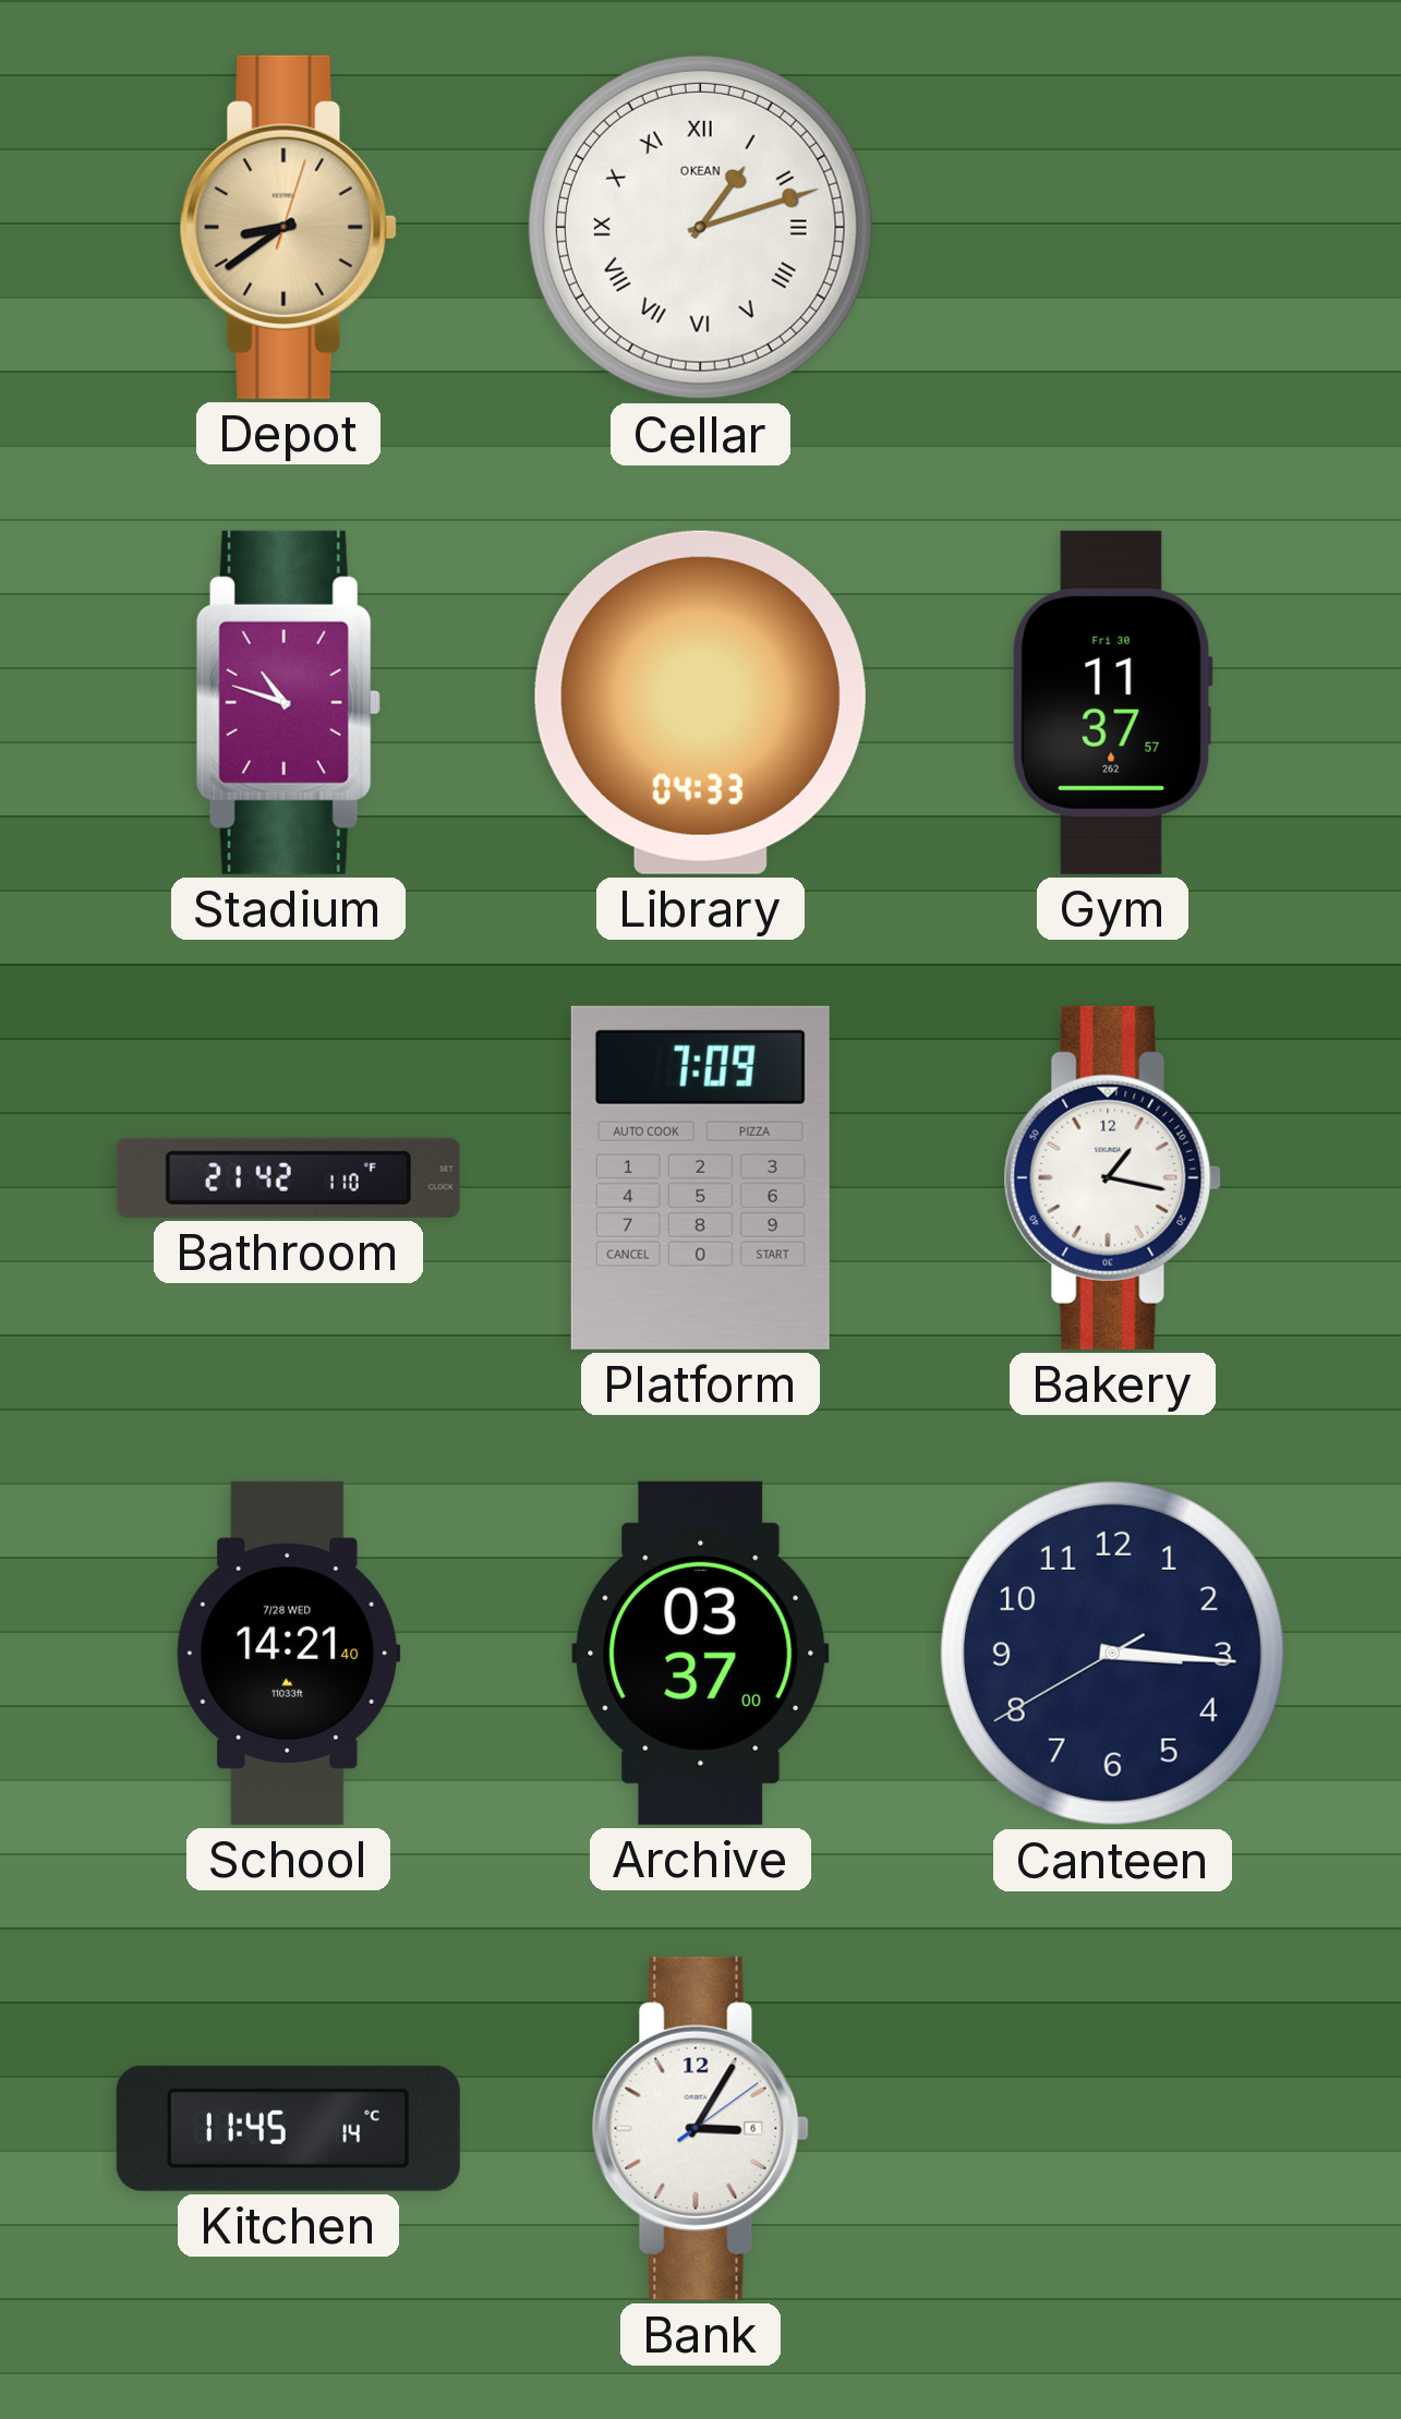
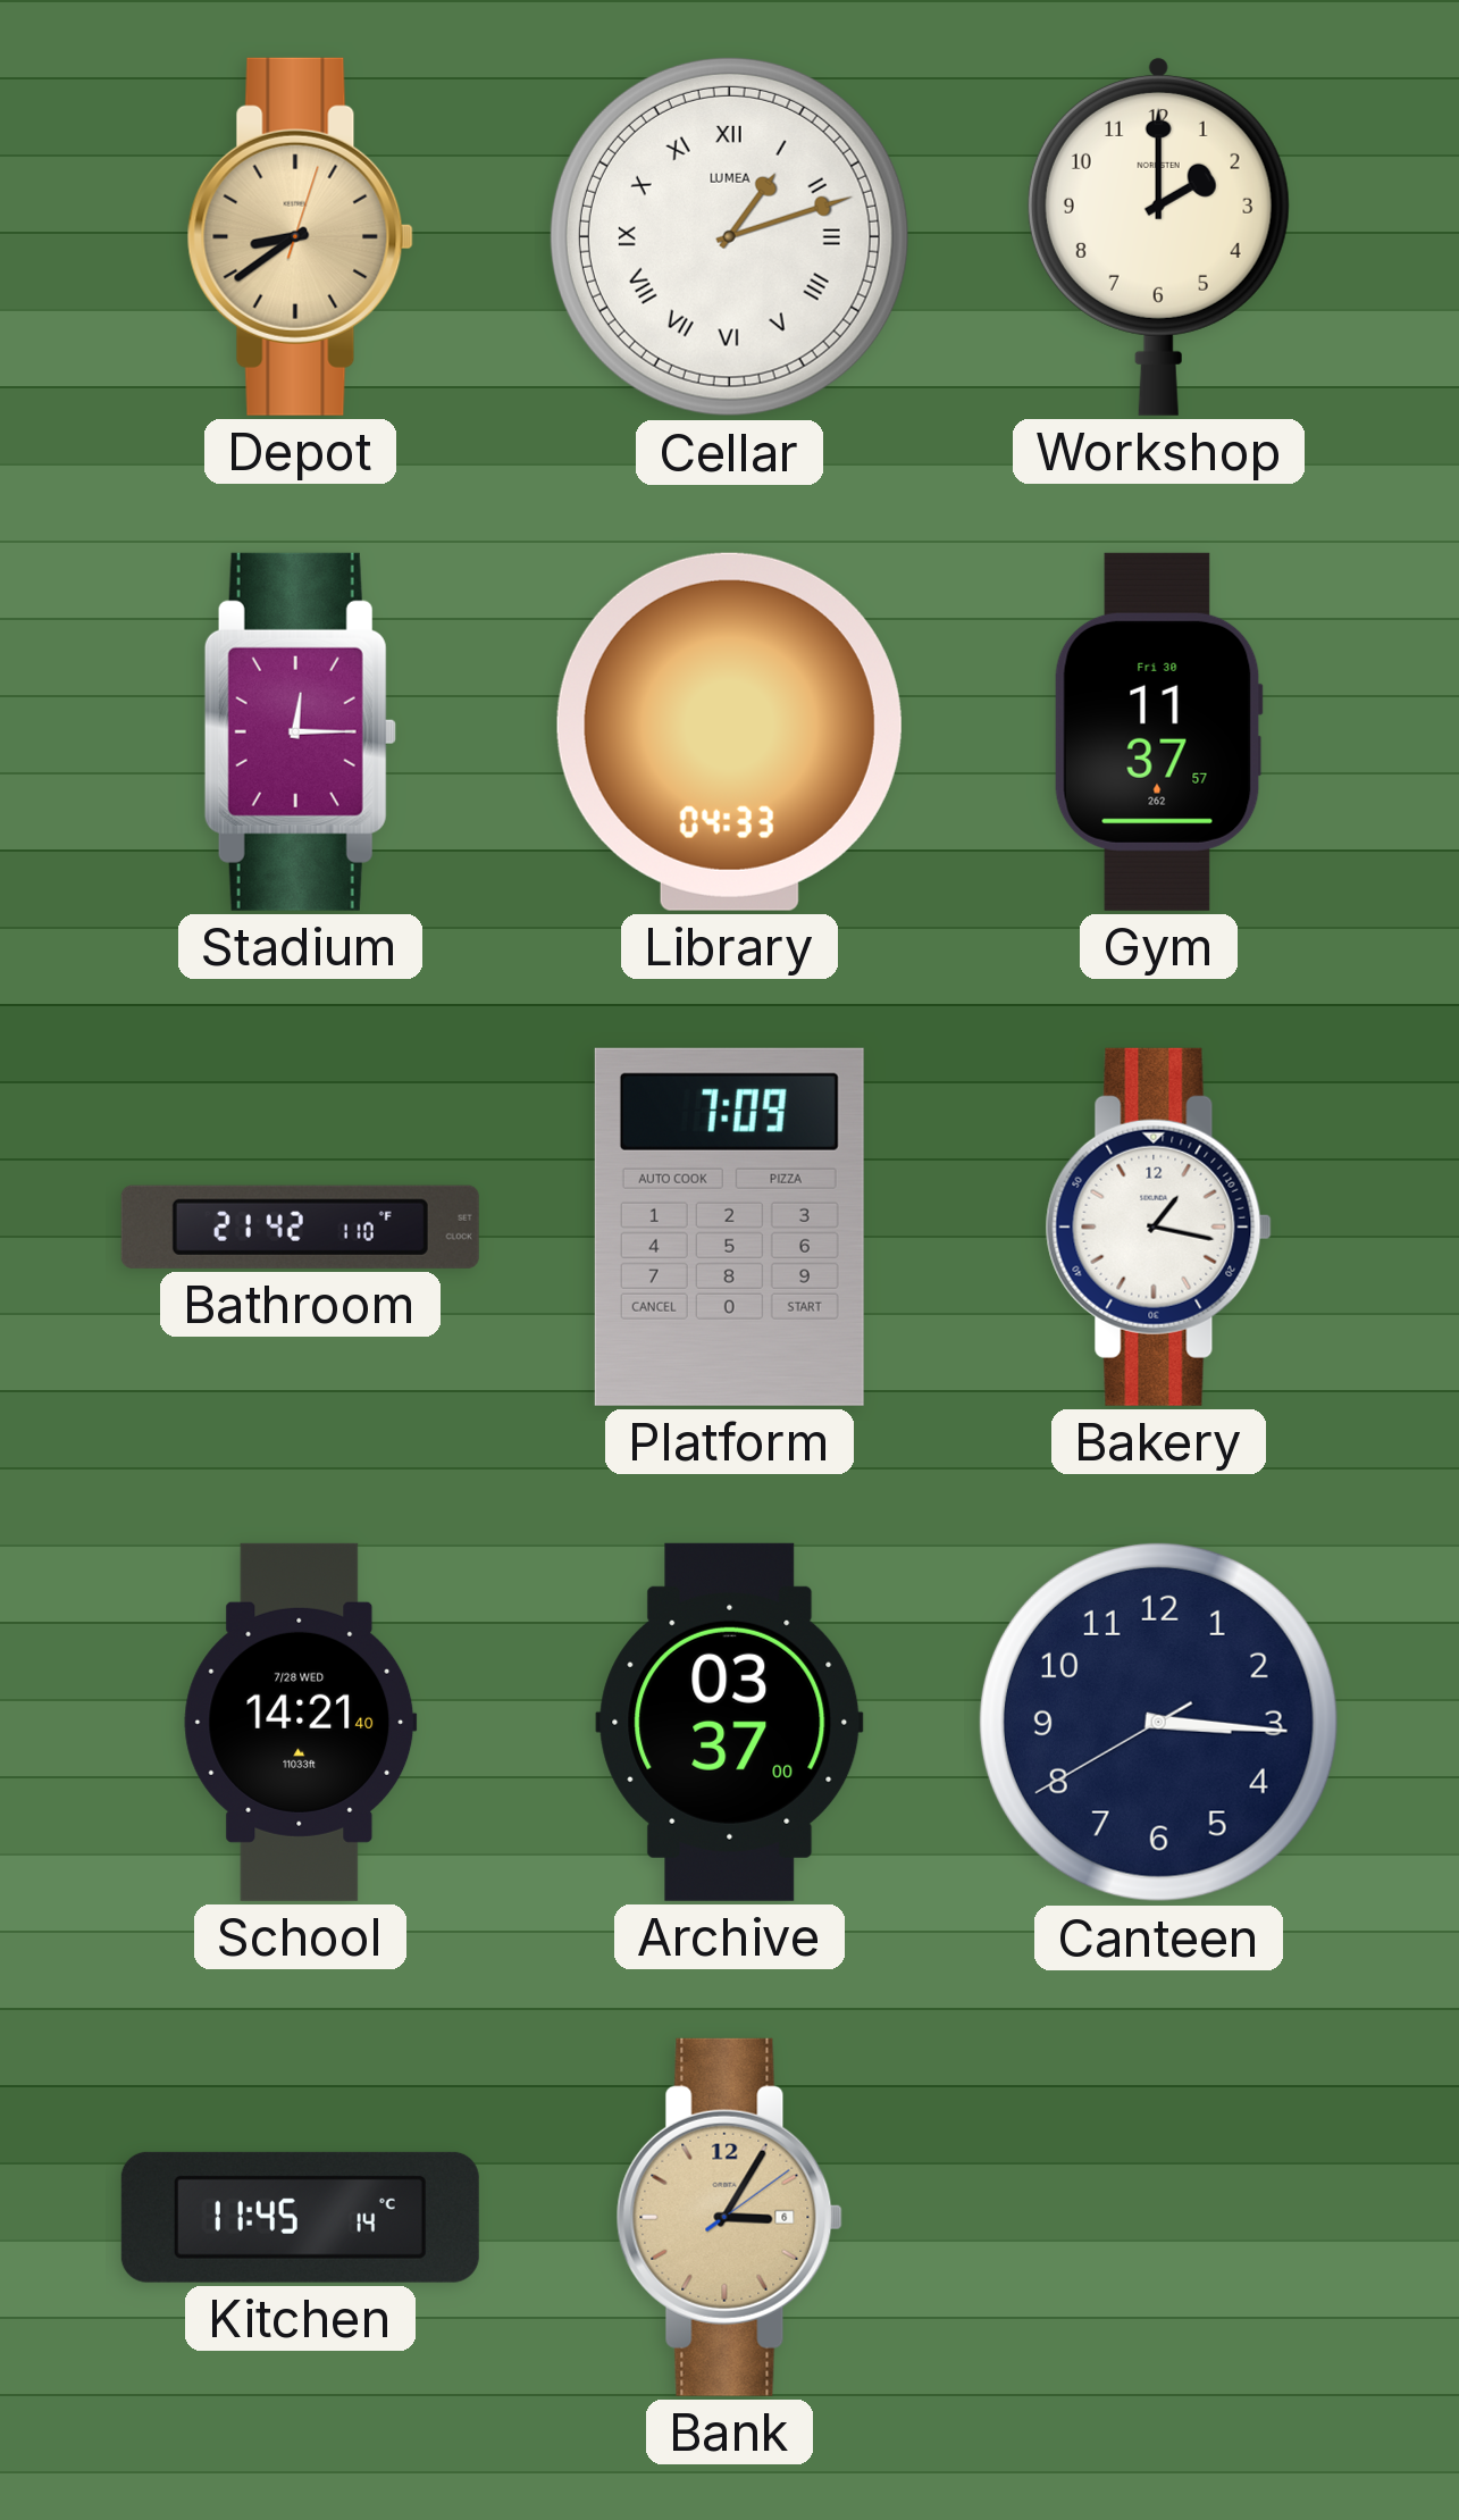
Cellar brand: OKEAN -> LUMEA (729, 236)
Workshop: none -> 2:00 (1158, 236)
Stadium: 10:48 -> 12:15 (300, 731)
Bank dial: white -> champagne (729, 2217)
